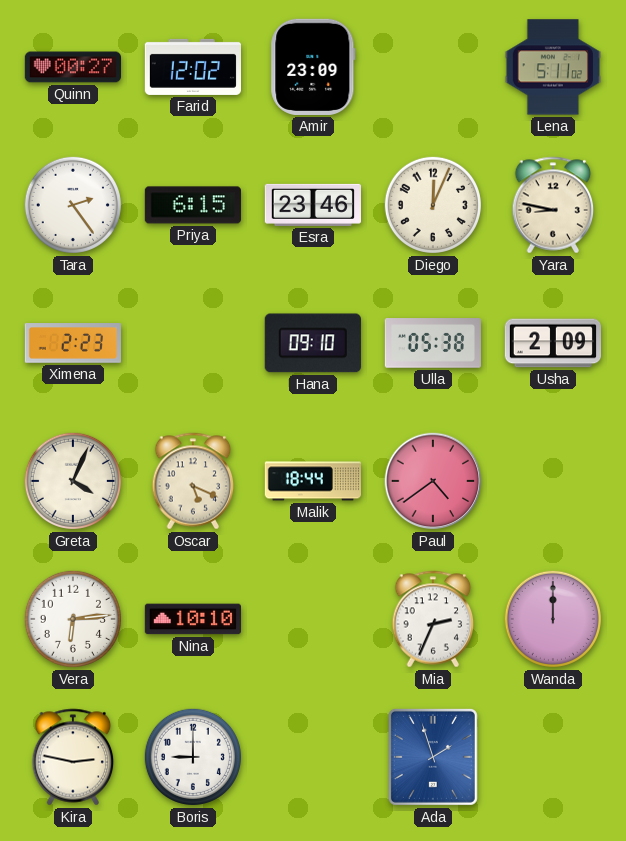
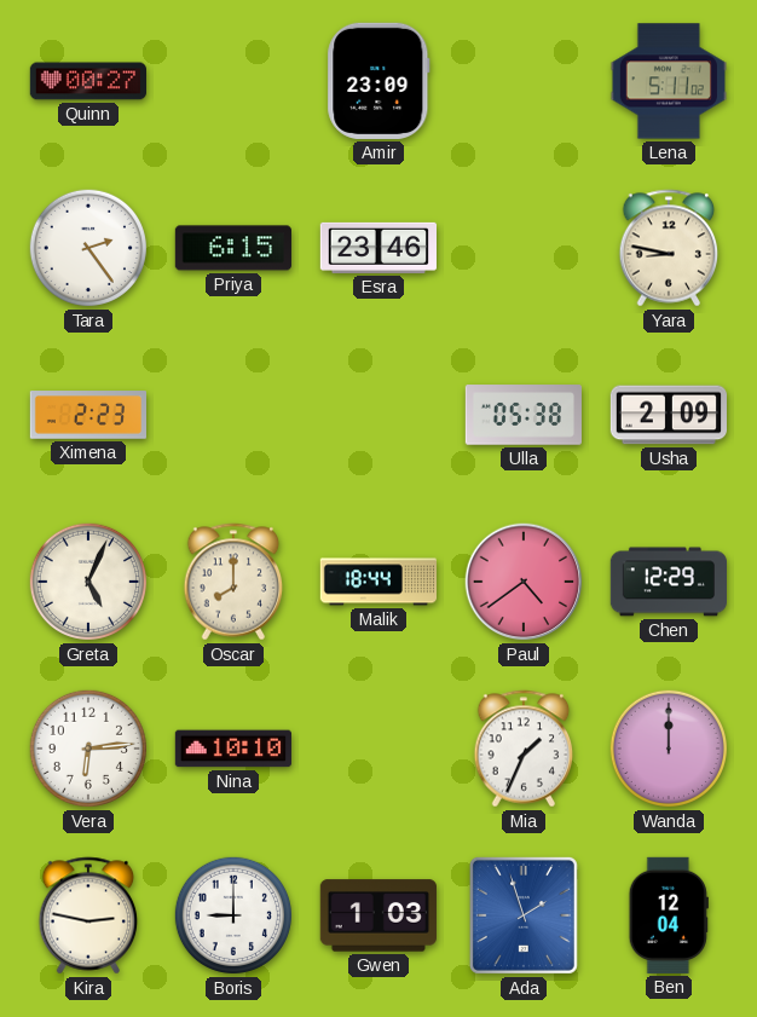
Farid: 12:02 -> none (192, 67)
Diego: 12:04 -> none (433, 205)
Hana: 09:10 -> none (313, 343)
Greta: 4:04 -> 5:04 (88, 582)
Oscar: 5:19 -> 8:00 (233, 582)
Chen: none -> 12:29 (668, 582)
Mia: 2:34 -> 1:34 (524, 749)
Gwen: none -> 1:03 (379, 915)
Ben: none -> 12:04 (669, 915)
